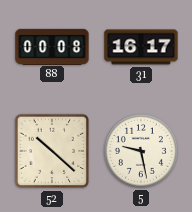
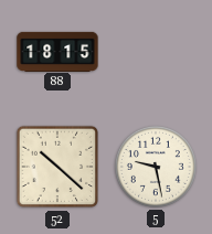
88: 00:08 -> 18:15 (57, 51)
31: 16:17 -> none (141, 47)
